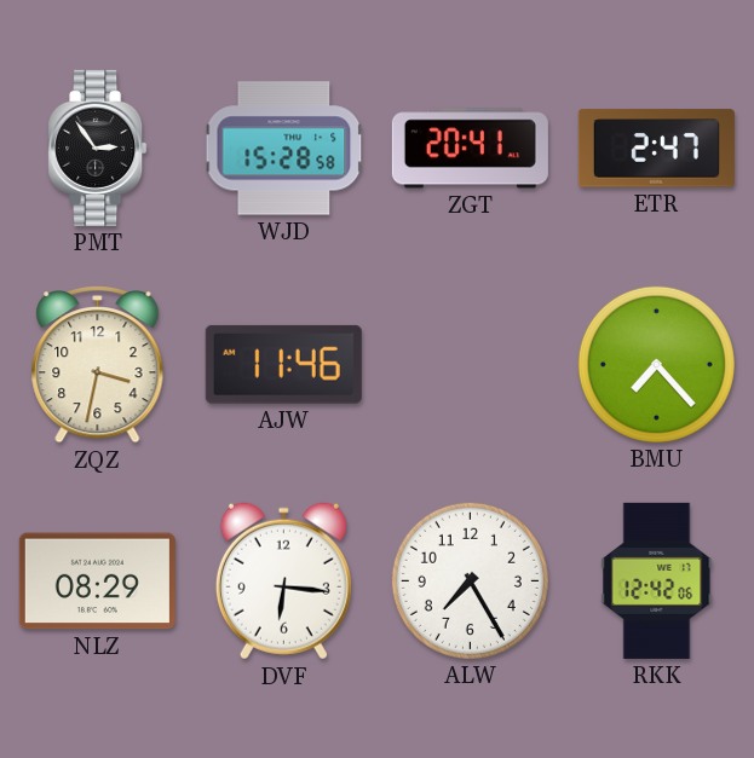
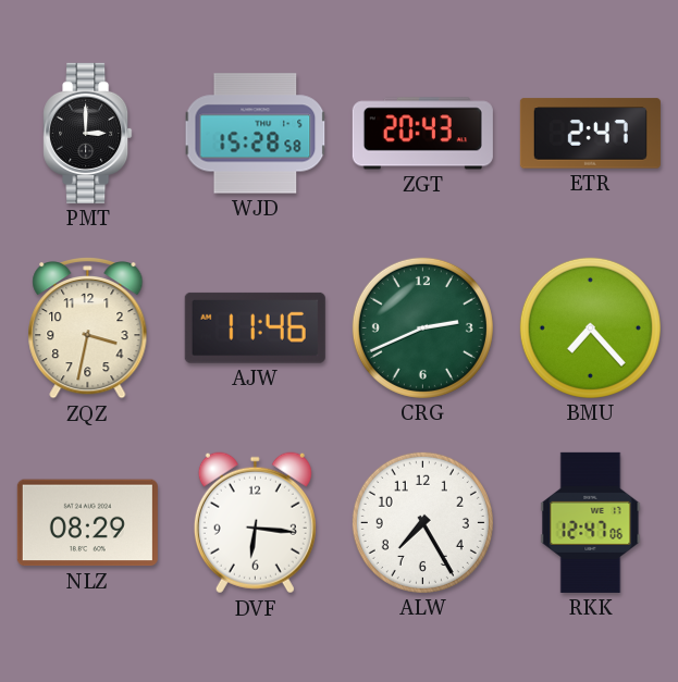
PMT: 2:54 -> 3:00 (88, 133)
ZGT: 20:41 -> 20:43 (422, 134)
CRG: none -> 2:41 (422, 327)
RKK: 12:42 -> 12:47 (591, 522)
